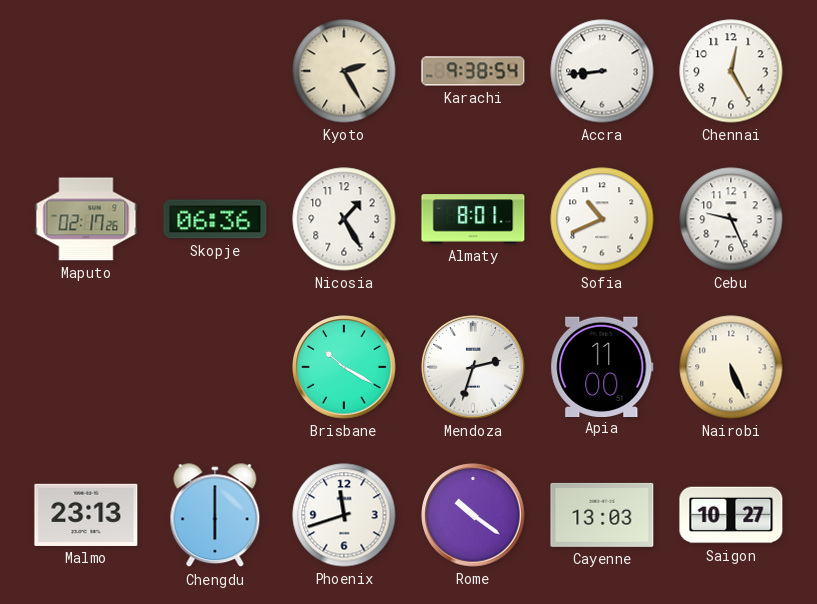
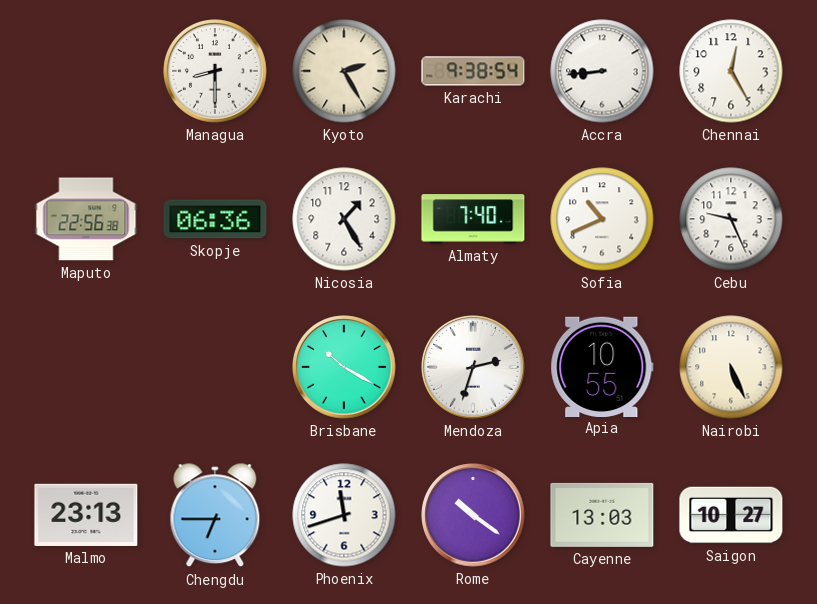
Managua: none -> 8:30 (215, 71)
Maputo: 02:17 -> 22:56 (86, 219)
Almaty: 8:01 -> 7:40 (473, 219)
Apia: 11:00 -> 10:55 (602, 366)
Chengdu: 6:00 -> 6:45 (215, 516)
